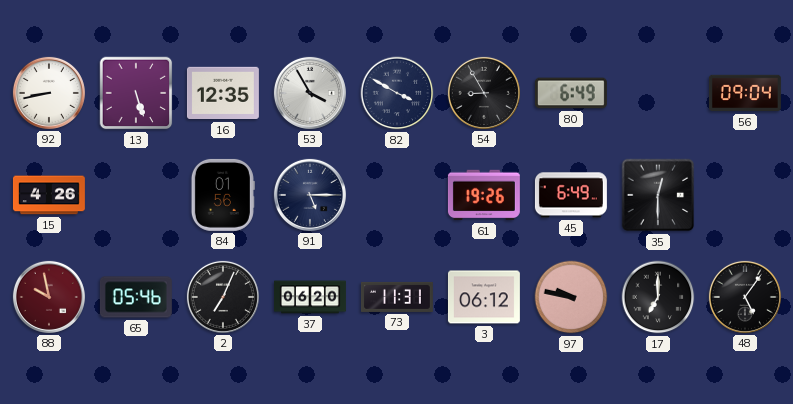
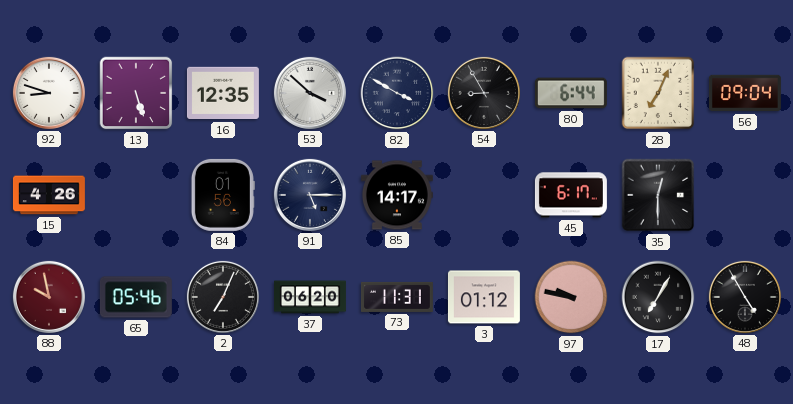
92: 8:43 -> 8:48 (49, 93)
53: 3:55 -> 3:52 (310, 93)
80: 6:49 -> 6:44 (571, 93)
28: none -> 7:04 (658, 93)
85: none -> 14:17 (397, 195)
61: 19:26 -> none (484, 195)
45: 6:49 -> 6:17 (571, 195)
3: 06:12 -> 01:12 (484, 297)
17: 7:00 -> 7:05 (658, 297)
48: 5:06 -> 4:55 (745, 297)
